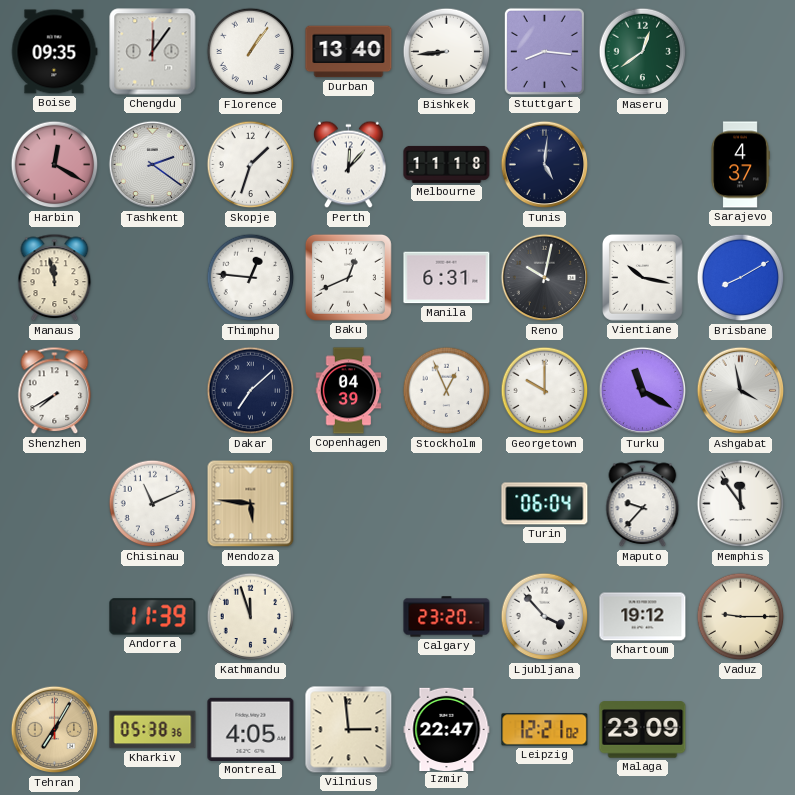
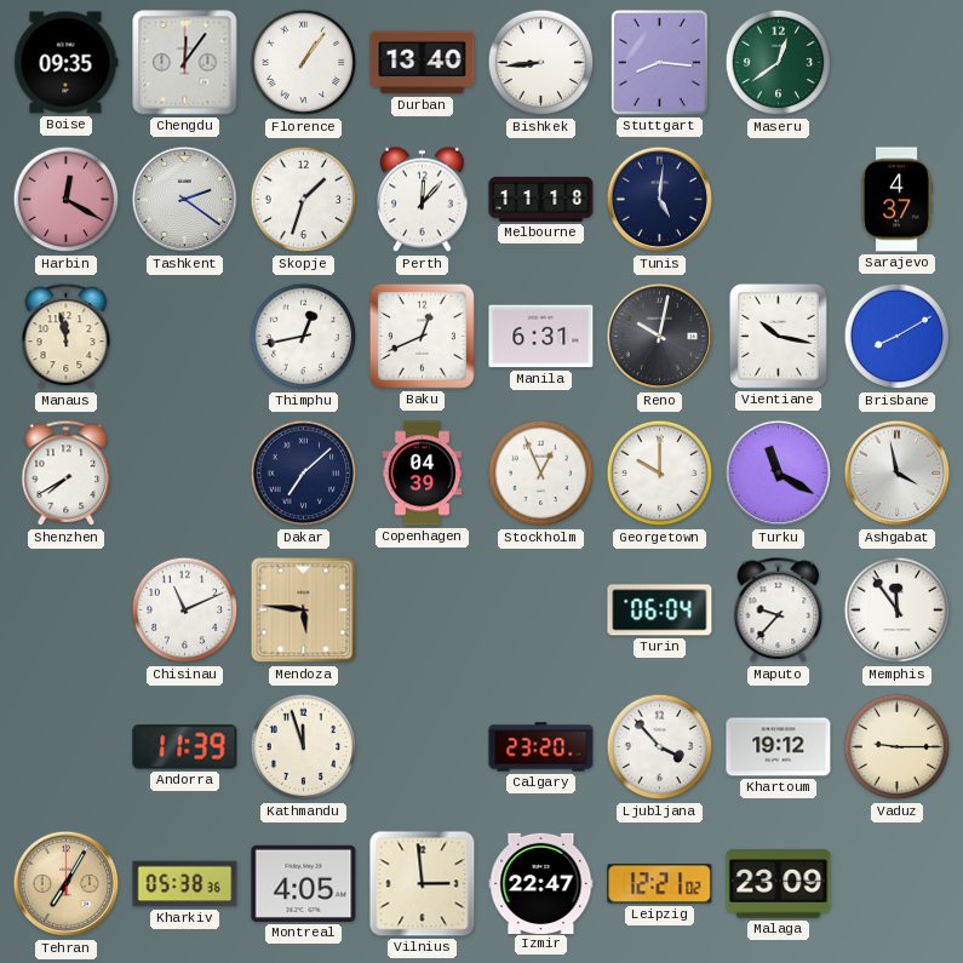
Thimphu: 12:46 -> 12:43 (304, 337)
